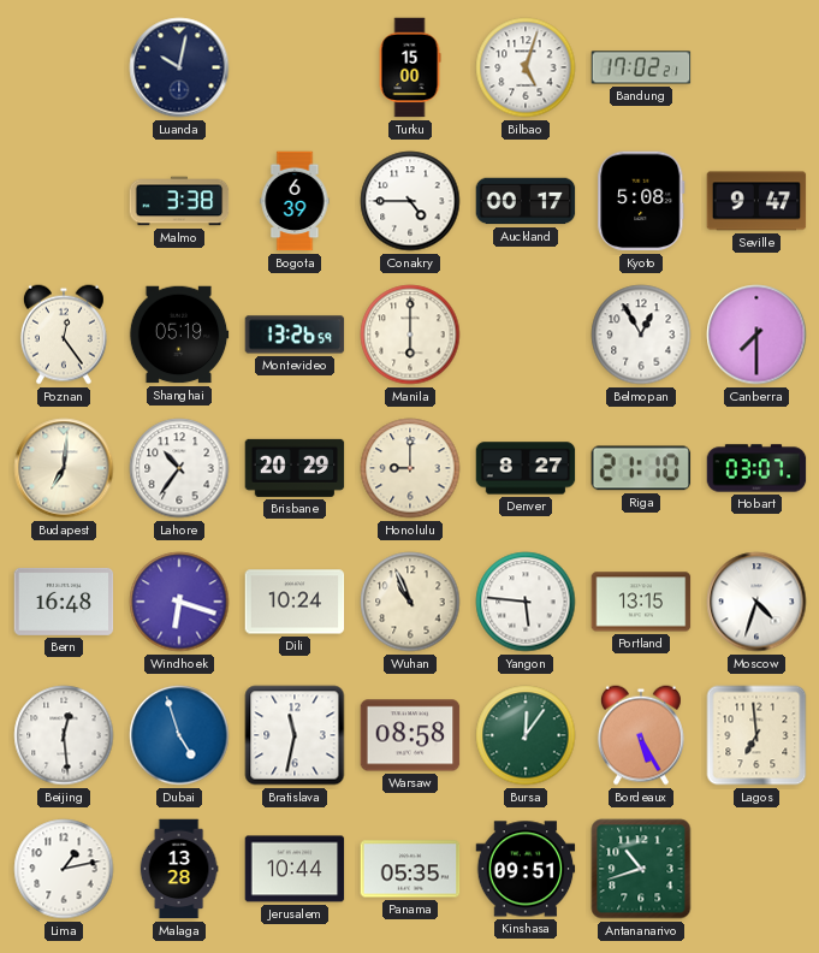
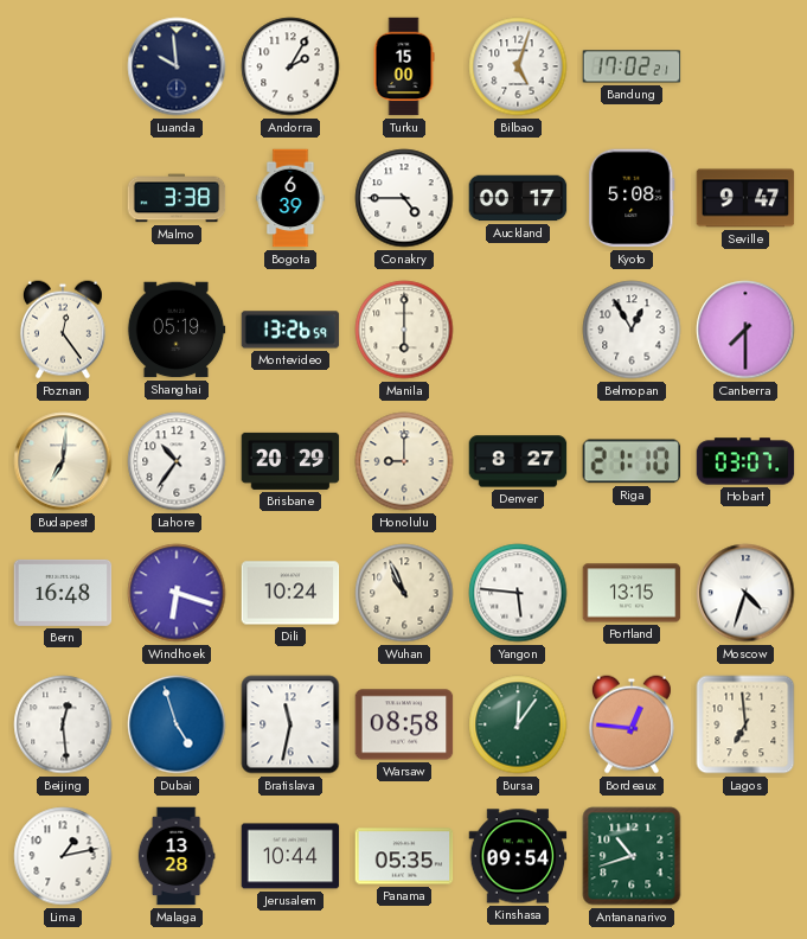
Luanda: 10:02 -> 9:59 (177, 66)
Andorra: none -> 2:05 (290, 66)
Bordeaux: 5:25 -> 12:46 (632, 724)
Kinshasa: 09:51 -> 09:54 (518, 856)
